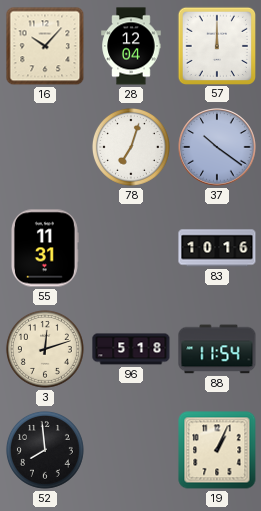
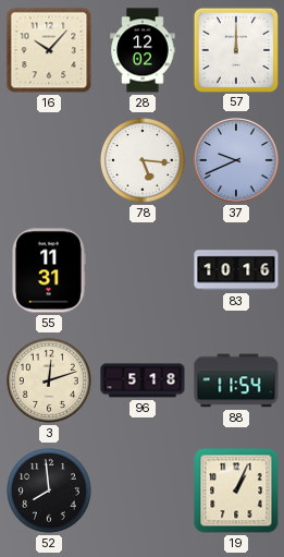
28: 12:04 -> 12:02 (143, 50)
78: 7:03 -> 5:16 (143, 160)
37: 10:21 -> 9:41 (236, 160)
